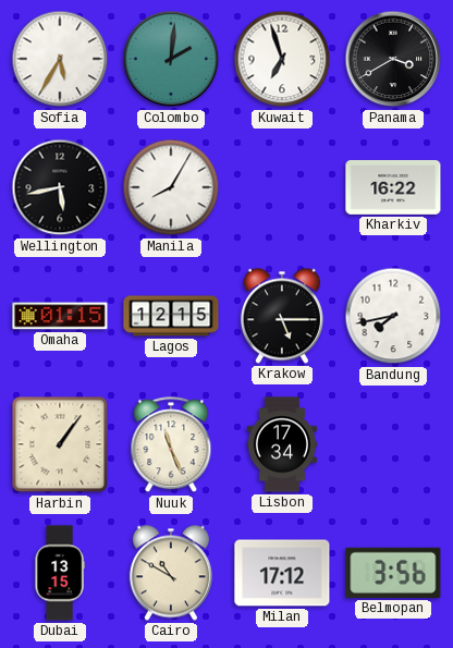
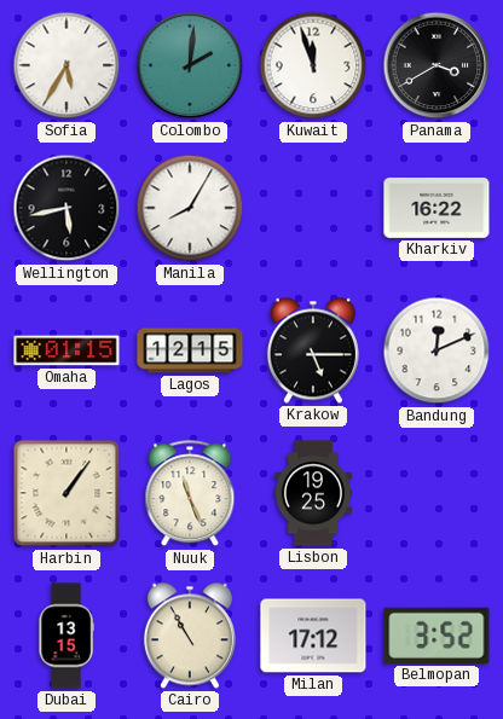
Kuwait: 6:57 -> 11:57 (313, 65)
Bandung: 7:43 -> 12:11 (436, 350)
Lisbon: 17:34 -> 19:25 (313, 493)
Cairo: 10:50 -> 10:55 (190, 636)
Belmopan: 3:56 -> 3:52 (436, 636)
